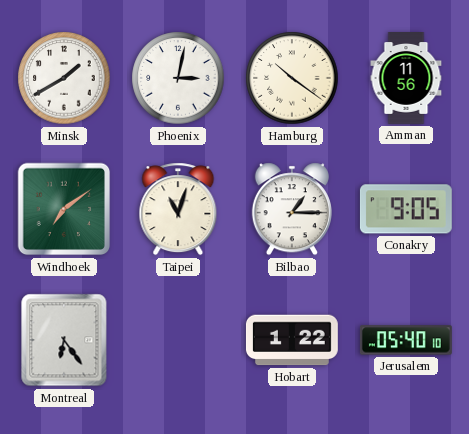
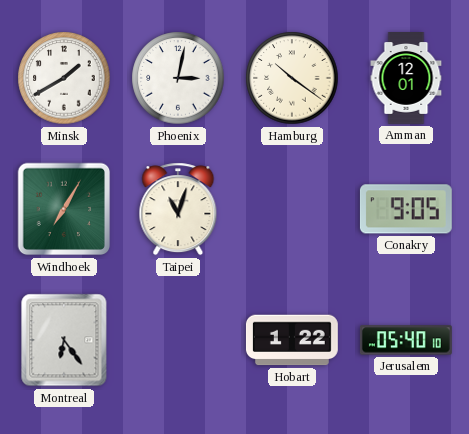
Amman: 11:56 -> 12:01 (406, 79)
Windhoek: 7:09 -> 7:05 (64, 209)
Bilbao: 1:15 -> none (292, 209)
